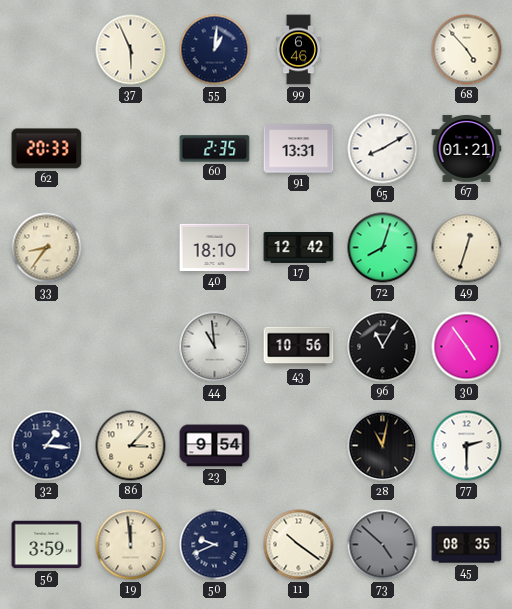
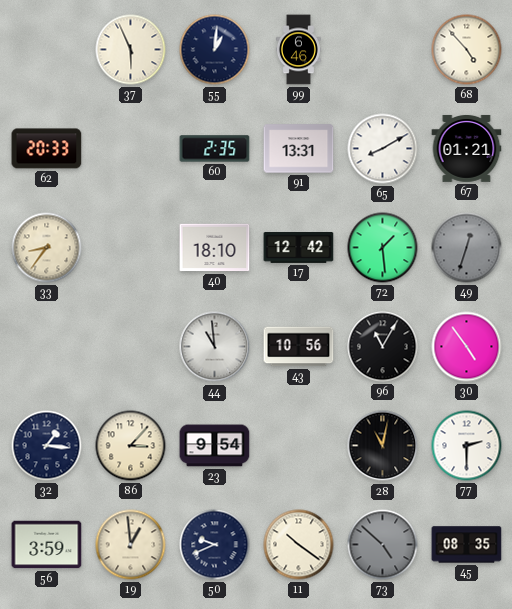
72: 8:03 -> 1:29 (383, 248)
49 dial: cream -> grey (467, 248)
19: 11:59 -> 12:59 (131, 545)
